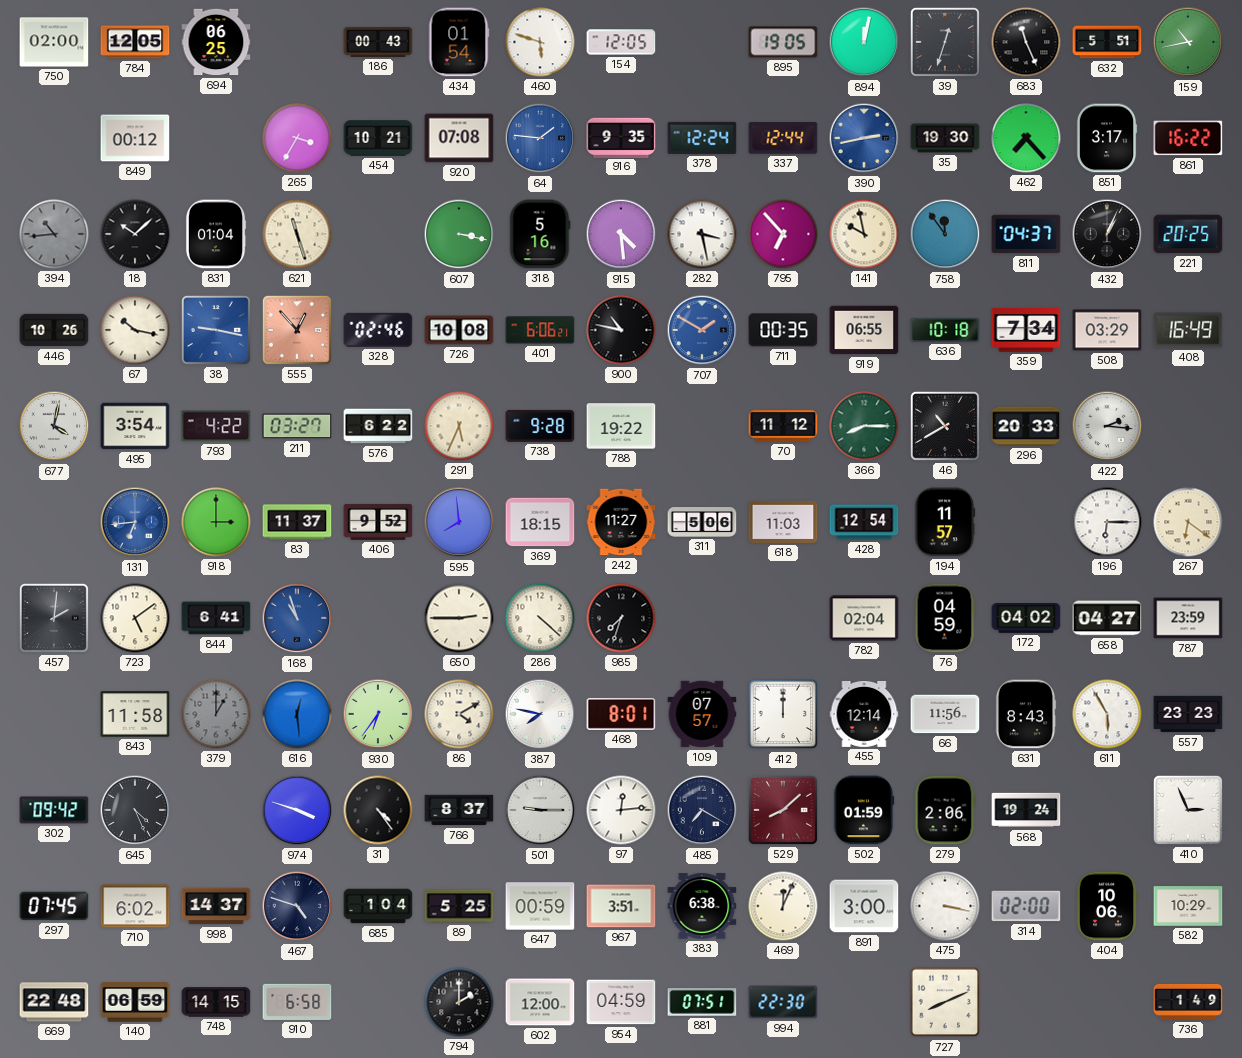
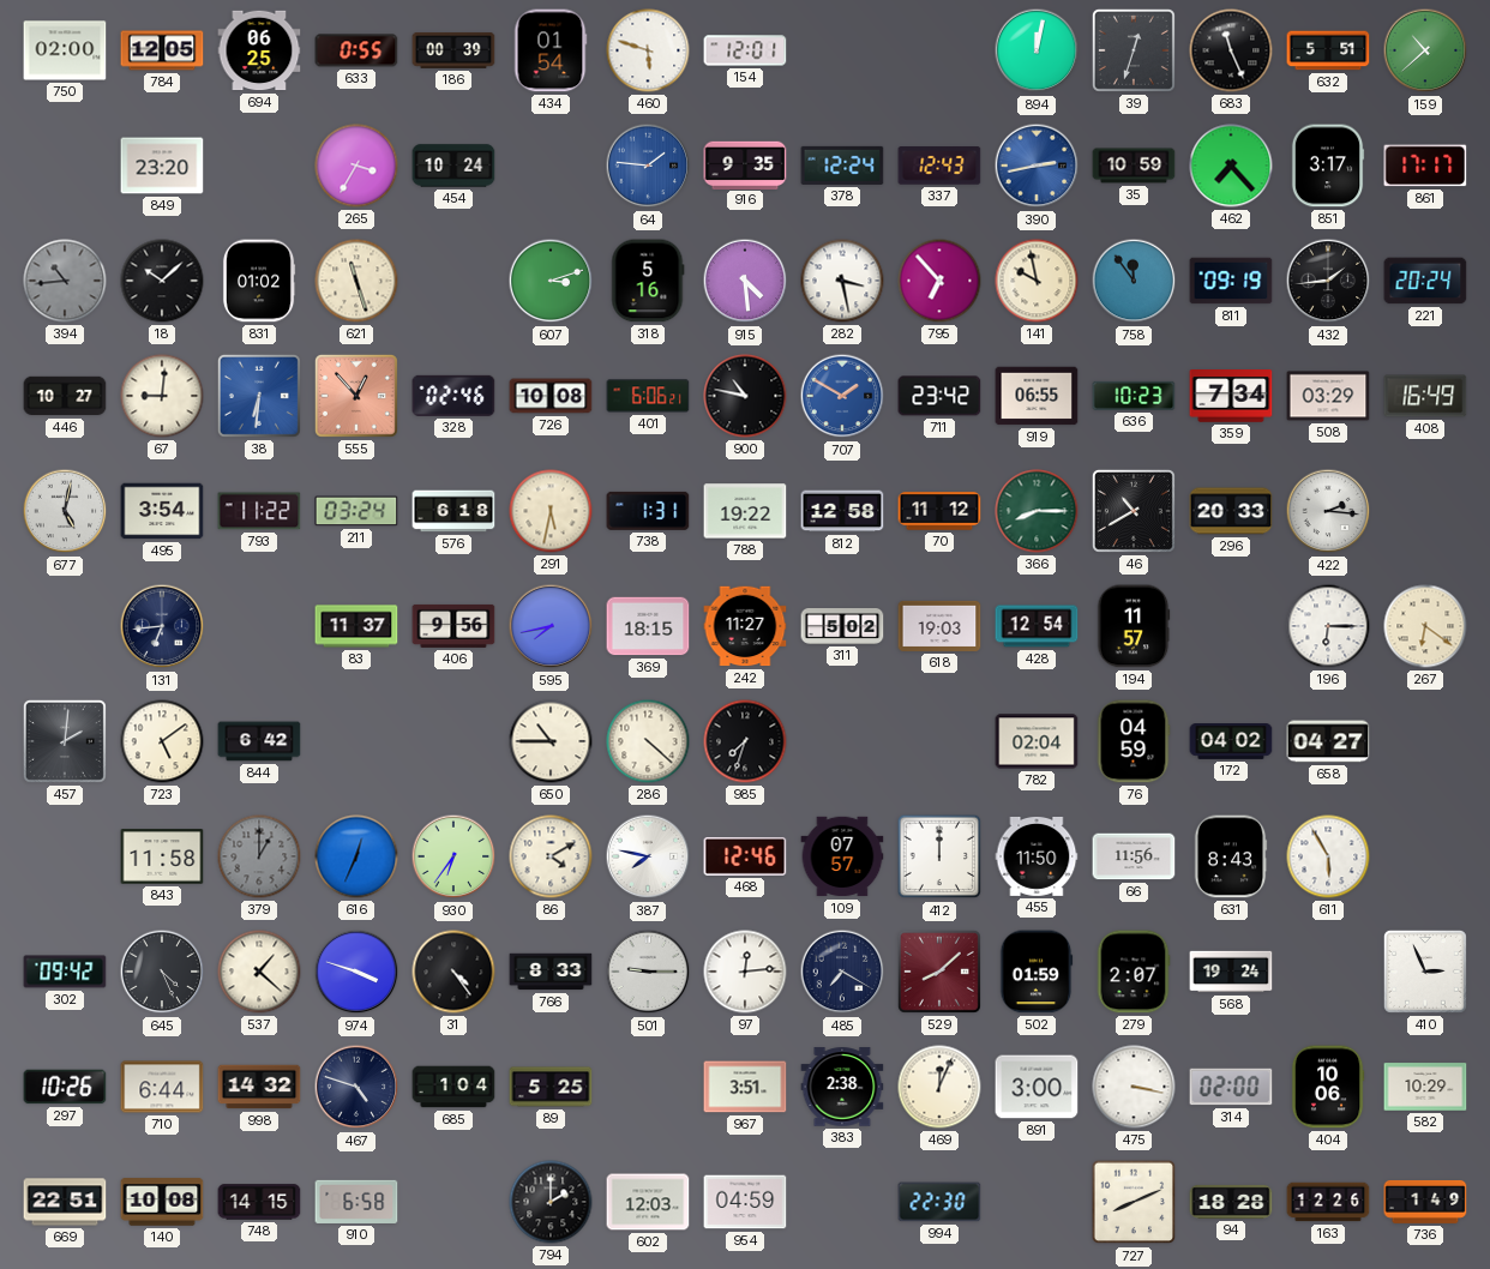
633: none -> 0:55 (356, 50)
186: 00:43 -> 00:39 (453, 50)
154: 12:05 -> 12:01 (745, 50)
895: 19:05 -> none (783, 42)
159: 10:43 -> 10:38 (1425, 50)
849: 00:12 -> 23:20 (162, 166)
454: 10:21 -> 10:24 (453, 166)
920: 07:08 -> none (459, 138)
337: 12:44 -> 12:43 (939, 166)
35: 19:30 -> 10:59 (1134, 166)
861: 16:22 -> 17:17 (1425, 166)
831: 01:04 -> 01:02 (259, 281)
607: 3:17 -> 3:12 (551, 281)
811: 04:37 -> 09:19 (1231, 281)
432: 1:04 -> 1:44 (1328, 281)
221: 20:25 -> 20:24 (1425, 281)
446: 10:26 -> 10:27 (65, 396)
67: 10:17 -> 9:01 (162, 396)
38: 9:17 -> 6:31 (259, 396)
711: 00:35 -> 23:42 (939, 396)
636: 10:18 -> 10:23 (1134, 396)
677: 4:02 -> 5:02 (65, 511)
793: 4:22 -> 11:22 (259, 511)
211: 03:27 -> 03:24 (356, 511)
576: 6:22 -> 6:18 (453, 511)
291: 5:34 -> 5:32 (551, 511)
738: 9:28 -> 1:31 (648, 511)
812: none -> 12:58 (842, 511)
131 dial: blue -> navy (162, 626)
918: 3:00 -> none (216, 522)
406: 9:52 -> 9:56 (453, 626)
595: 7:59 -> 7:43 (551, 626)
311: 5:06 -> 5:02 (842, 627)
618: 11:03 -> 19:03 (939, 626)
844: 6:41 -> 6:42 (259, 741)
168: 10:57 -> none (297, 618)
650: 2:45 -> 10:45 (551, 741)
787: 23:59 -> none (1188, 618)
616: 12:29 -> 12:34 (356, 856)
468: 8:01 -> 12:46 (745, 856)
455: 12:14 -> 11:50 (1037, 856)
557: 23:23 -> none (1188, 714)
537: none -> 1:22 (259, 972)
766: 8:37 -> 8:33 (551, 972)
279: 2:06 -> 2:07 (1134, 972)
297: 07:45 -> 10:26 (65, 1087)
710: 6:02 -> 6:44 (162, 1087)
998: 14:37 -> 14:32 (259, 1087)
647: 00:59 -> none (540, 906)
383: 6:38 -> 2:38 (842, 1087)
669: 22:48 -> 22:51 (65, 1202)
140: 06:59 -> 10:08 (162, 1202)
602: 12:00 -> 12:03 (648, 1202)
881: 07:51 -> none (702, 1002)
94: none -> 18:28 (1231, 1202)
163: none -> 12:26 (1328, 1202)
